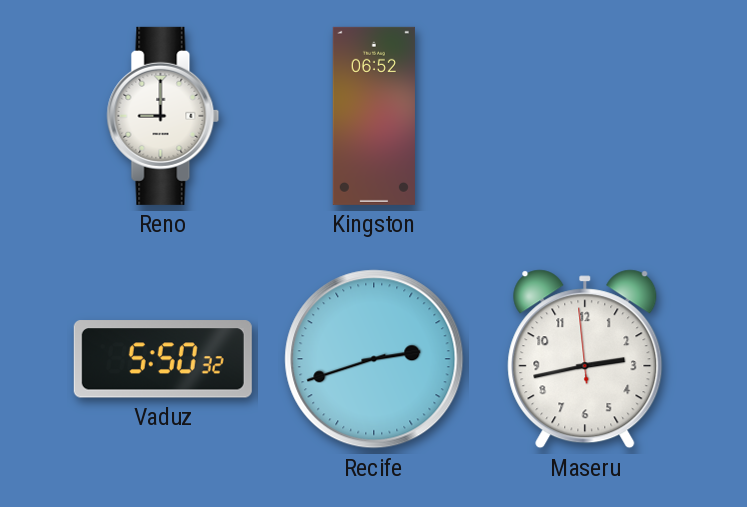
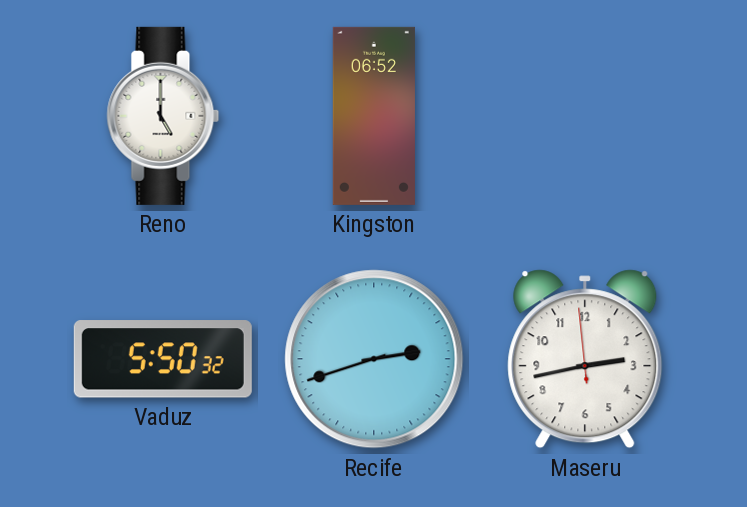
Reno: 9:00 -> 5:00 (163, 116)
